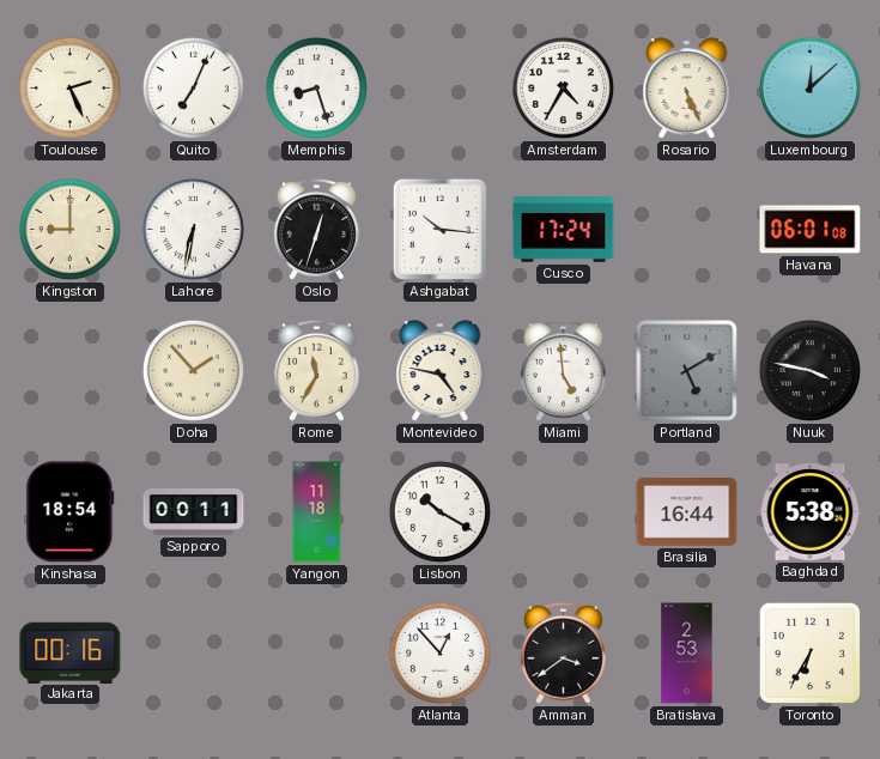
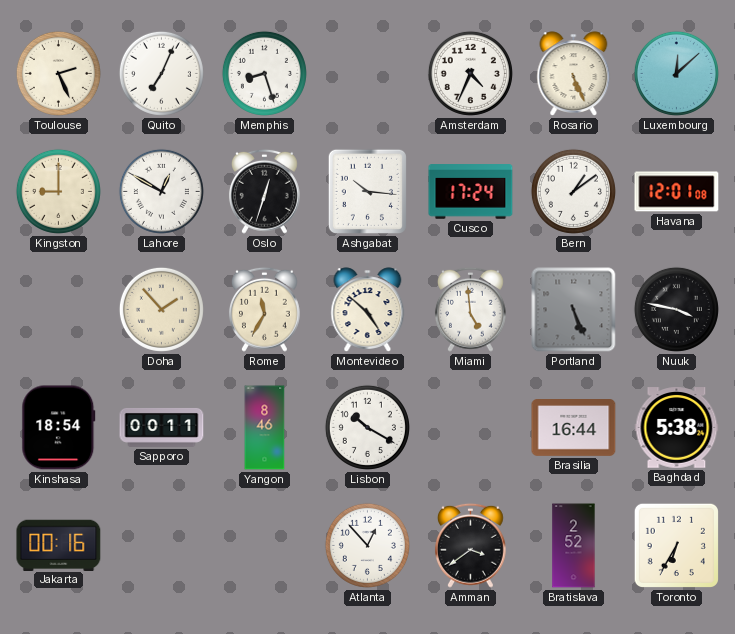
Amsterdam: 4:35 -> 4:34 (470, 73)
Lahore: 6:32 -> 12:50 (161, 191)
Bern: none -> 1:09 (573, 191)
Havana: 06:01 -> 12:01 (677, 192)
Montevideo: 4:47 -> 4:52 (368, 310)
Portland: 5:10 -> 5:26 (574, 310)
Yangon: 11:18 -> 8:46 (265, 428)
Bratislava: 2:53 -> 2:52 (574, 546)
